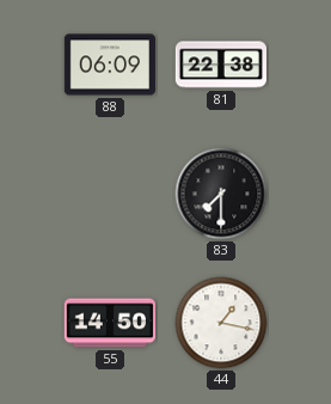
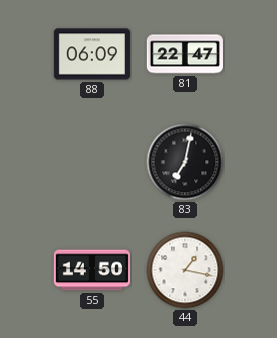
81: 22:38 -> 22:47 (185, 54)
83: 7:30 -> 7:02 (185, 162)
